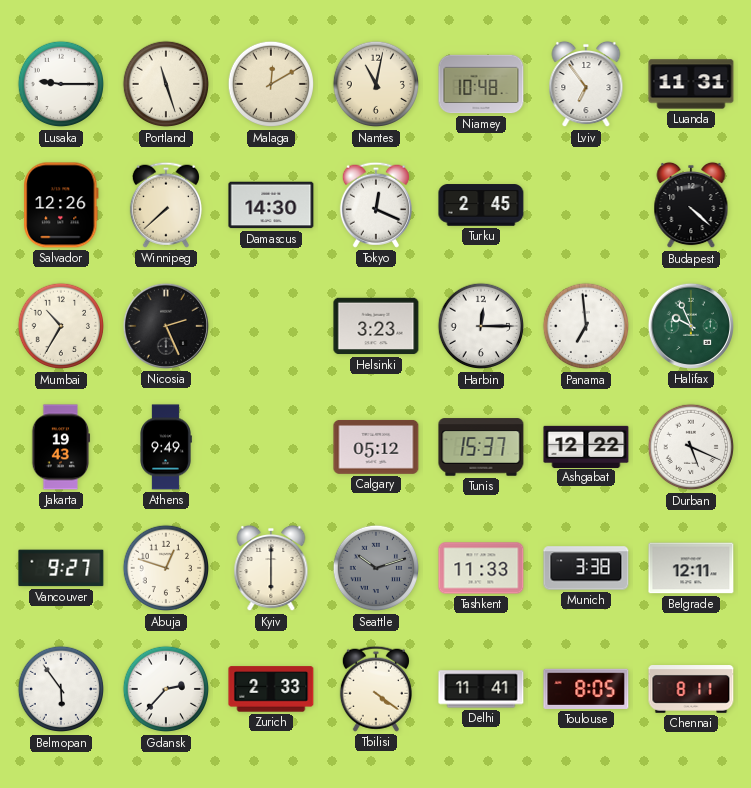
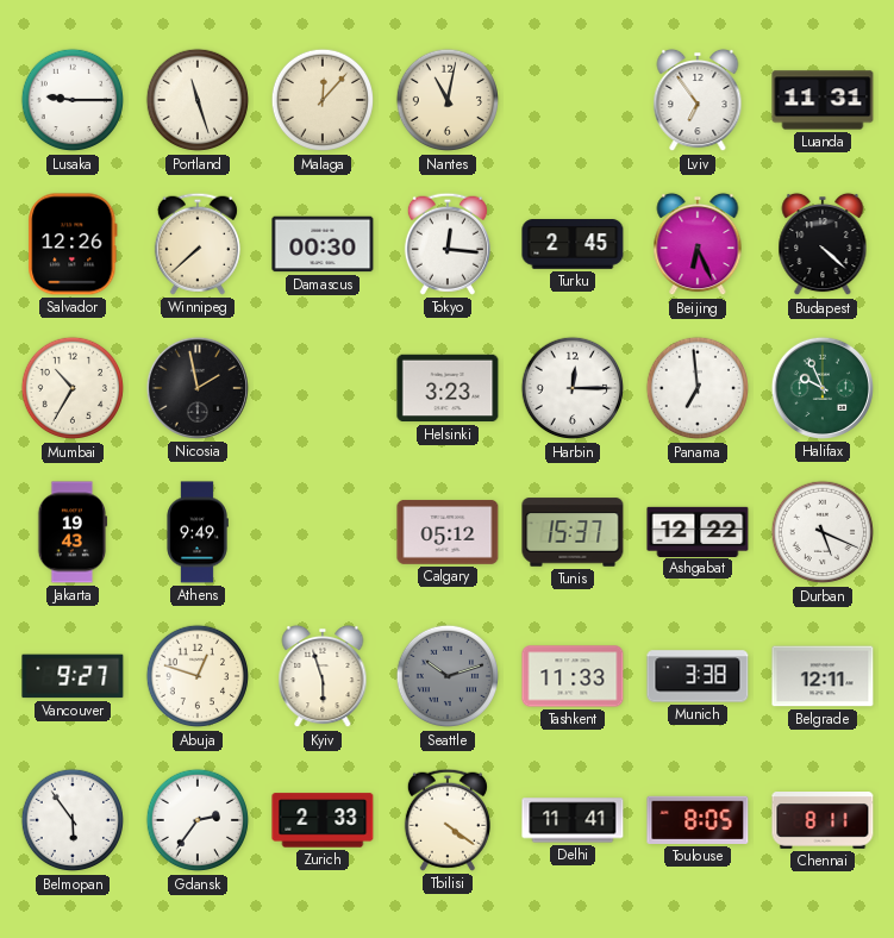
Malaga: 12:10 -> 12:07 (321, 100)
Niamey: 10:48 -> none (481, 84)
Damascus: 14:30 -> 00:30 (323, 244)
Tokyo: 12:19 -> 12:16 (448, 244)
Beijing: none -> 6:26 (698, 244)
Nicosia: 2:26 -> 1:58 (198, 388)
Kyiv: 6:00 -> 5:57 (323, 676)
Gdansk: 2:37 -> 2:36 (196, 820)
